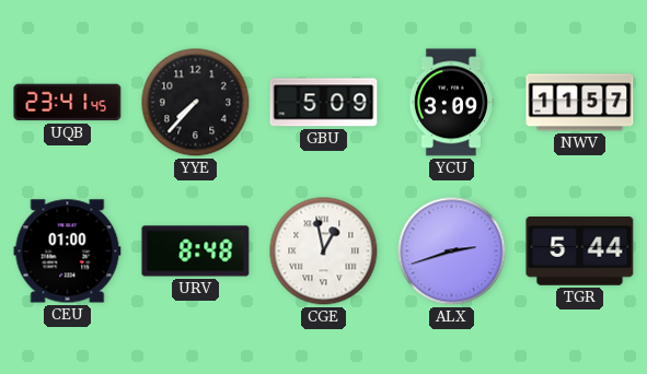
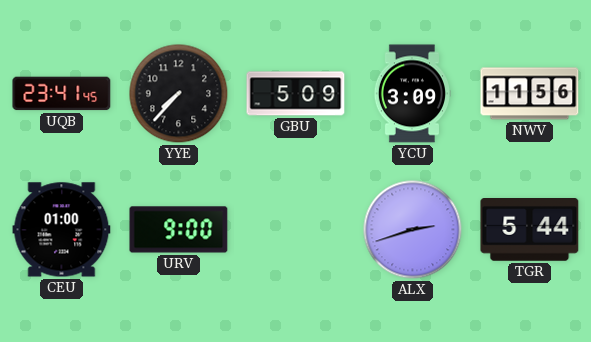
NWV: 11:57 -> 11:56 (530, 94)
URV: 8:48 -> 9:00 (179, 230)
CGE: 12:58 -> none (324, 252)
